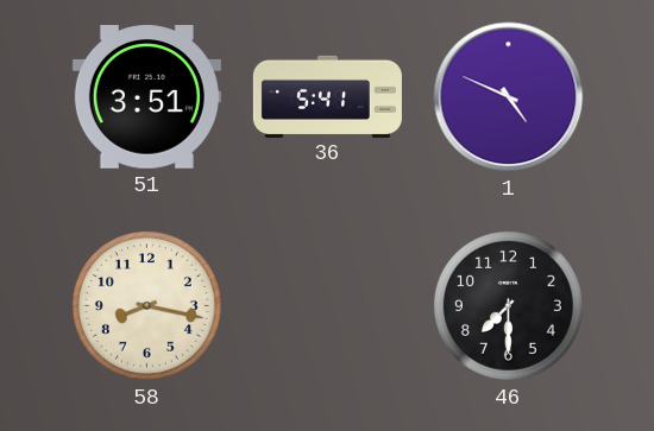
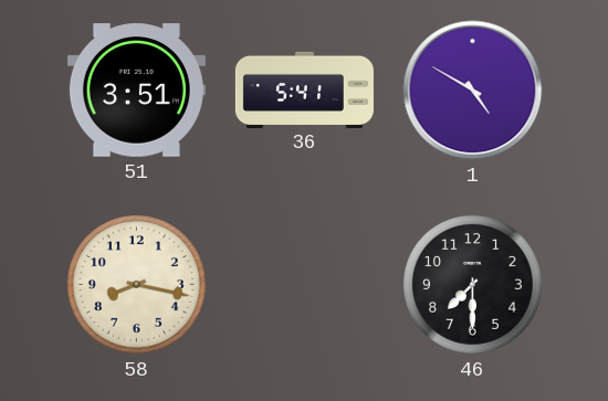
1: 4:49 -> 4:50 (473, 91)
